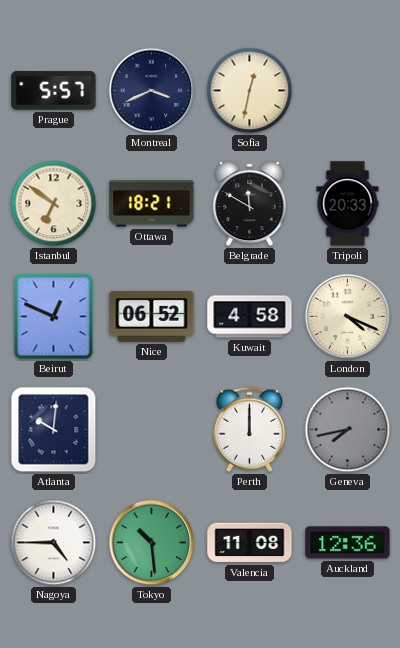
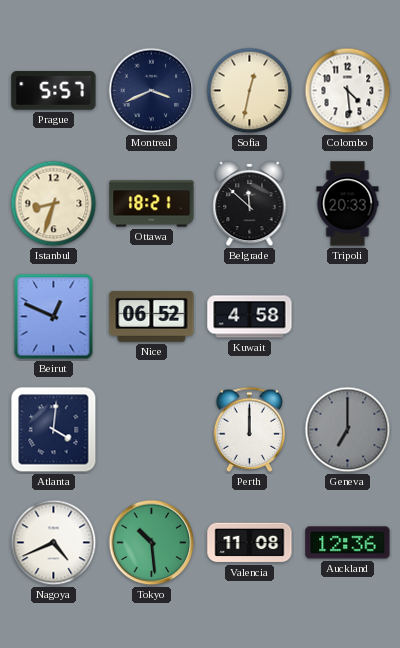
Colombo: none -> 4:29 (348, 91)
Istanbul: 6:51 -> 8:33 (54, 204)
Belgrade: 11:50 -> 11:52 (250, 204)
London: 4:19 -> none (348, 317)
Atlanta: 10:01 -> 4:01 (54, 430)
Geneva: 7:43 -> 7:00 (348, 430)
Nagoya: 4:45 -> 4:41 (54, 543)
